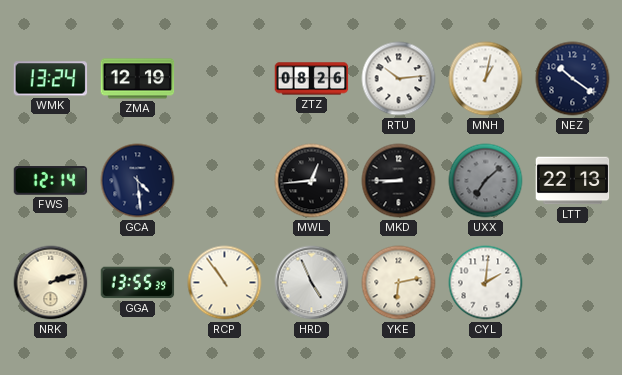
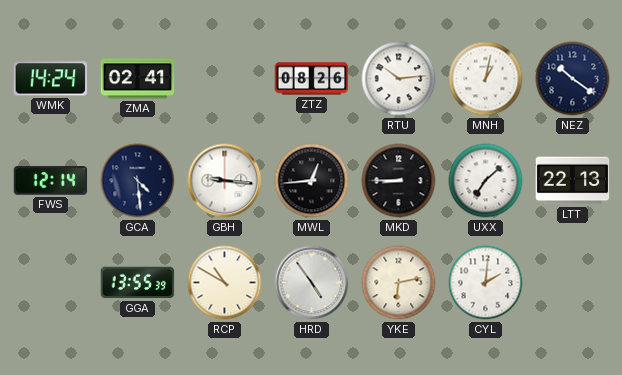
WMK: 13:24 -> 14:24 (51, 79)
ZMA: 12:19 -> 02:41 (138, 79)
GBH: none -> 9:16 (225, 181)
UXX dial: grey -> white (486, 181)
NRK: 2:12 -> none (51, 283)
RCP: 10:54 -> 10:50 (225, 283)
HRD: 4:56 -> 4:54 (312, 283)
